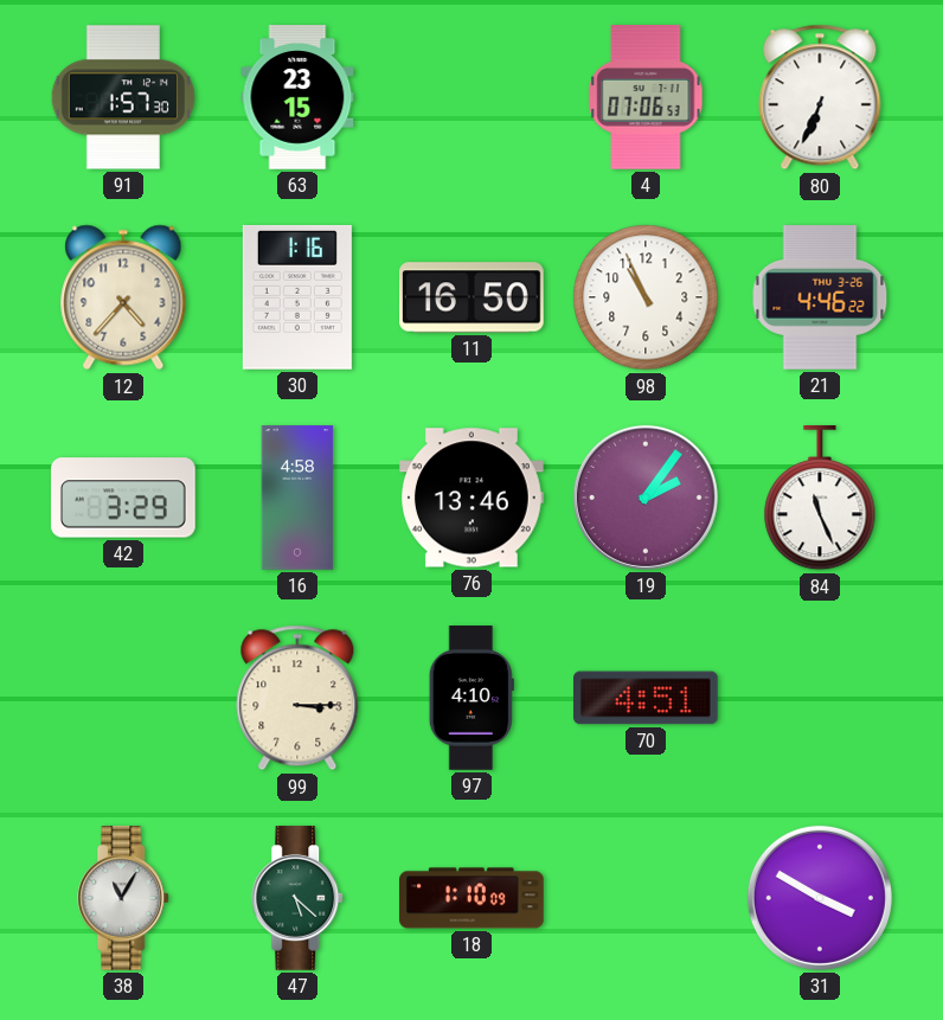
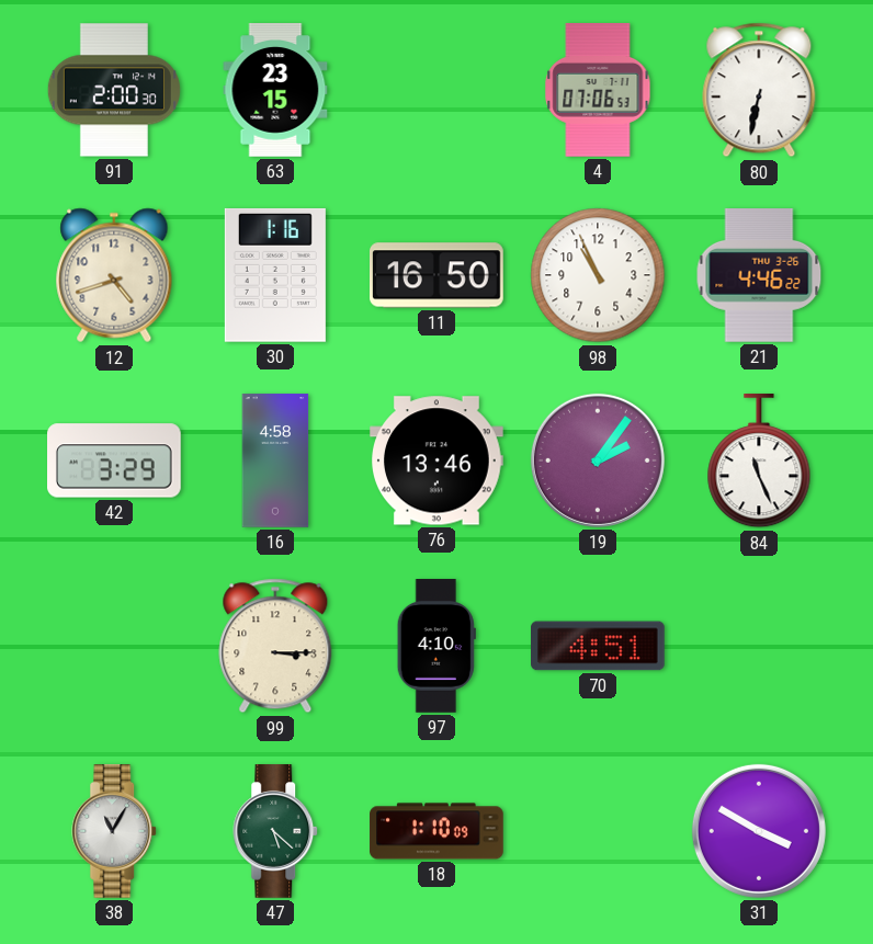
91: 1:57 -> 2:00 (114, 90)
80: 6:34 -> 6:32 (759, 90)
12: 4:37 -> 4:42 (114, 275)
